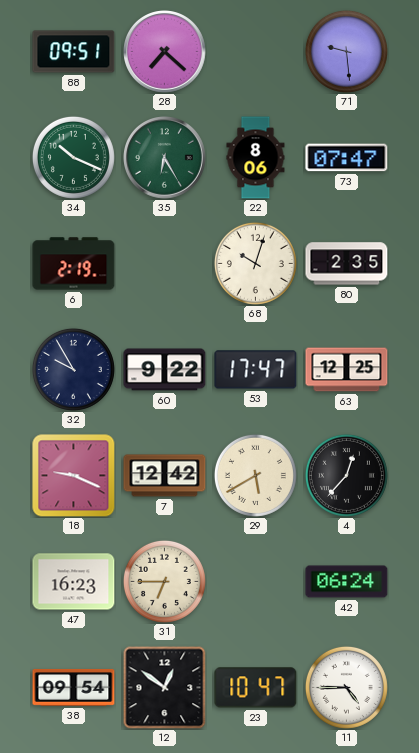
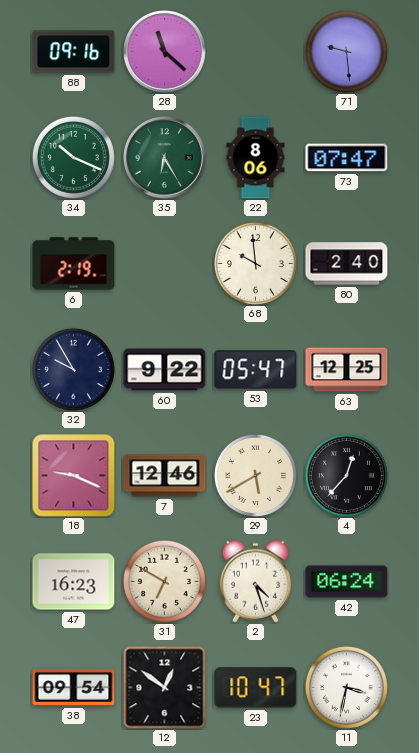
88: 09:51 -> 09:16 (74, 52)
28: 7:22 -> 11:22 (165, 52)
68: 10:03 -> 9:59 (255, 263)
80: 2:35 -> 2:40 (347, 264)
53: 17:47 -> 05:47 (256, 370)
7: 12:42 -> 12:46 (165, 476)
31: 6:45 -> 6:50 (164, 581)
2: none -> 4:27 (255, 581)
11: 4:45 -> 3:32 (346, 687)
